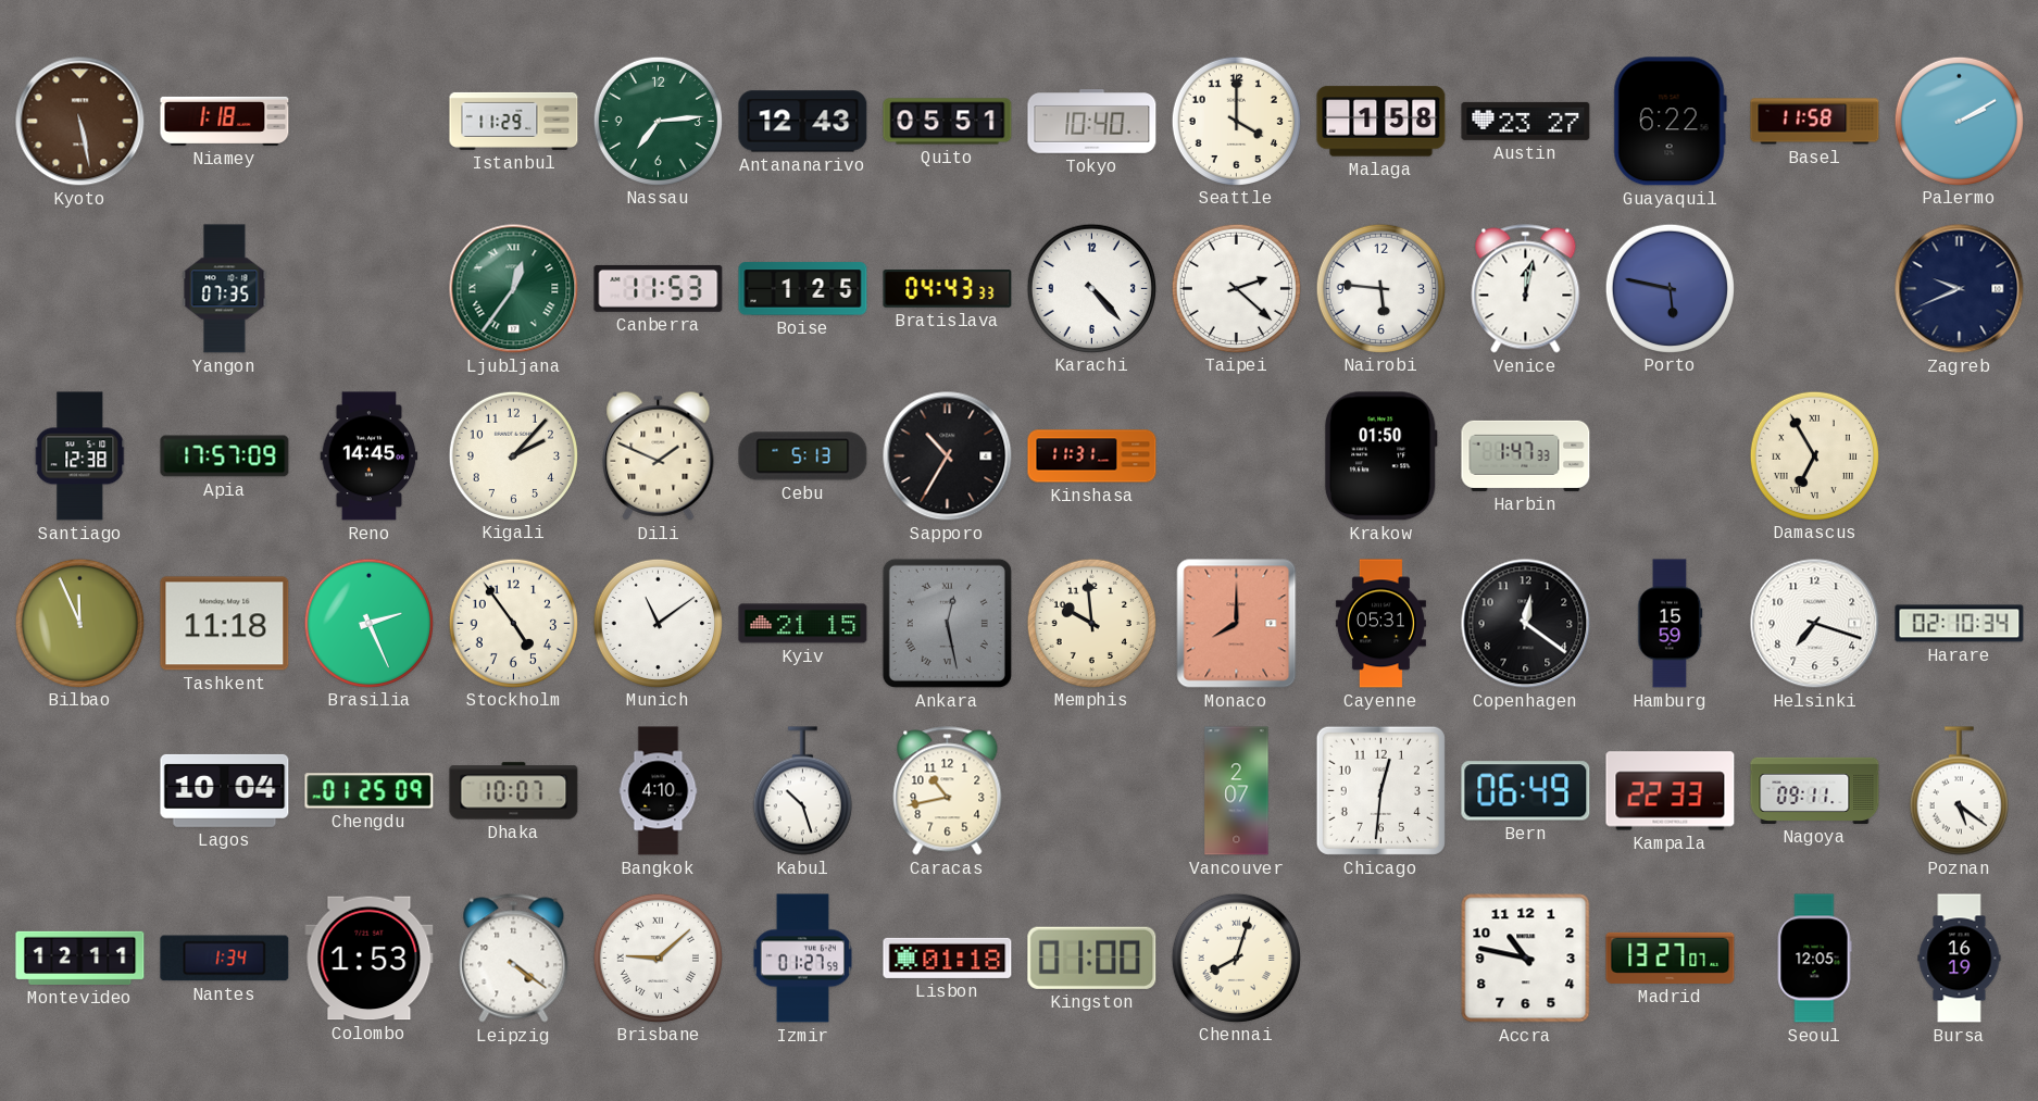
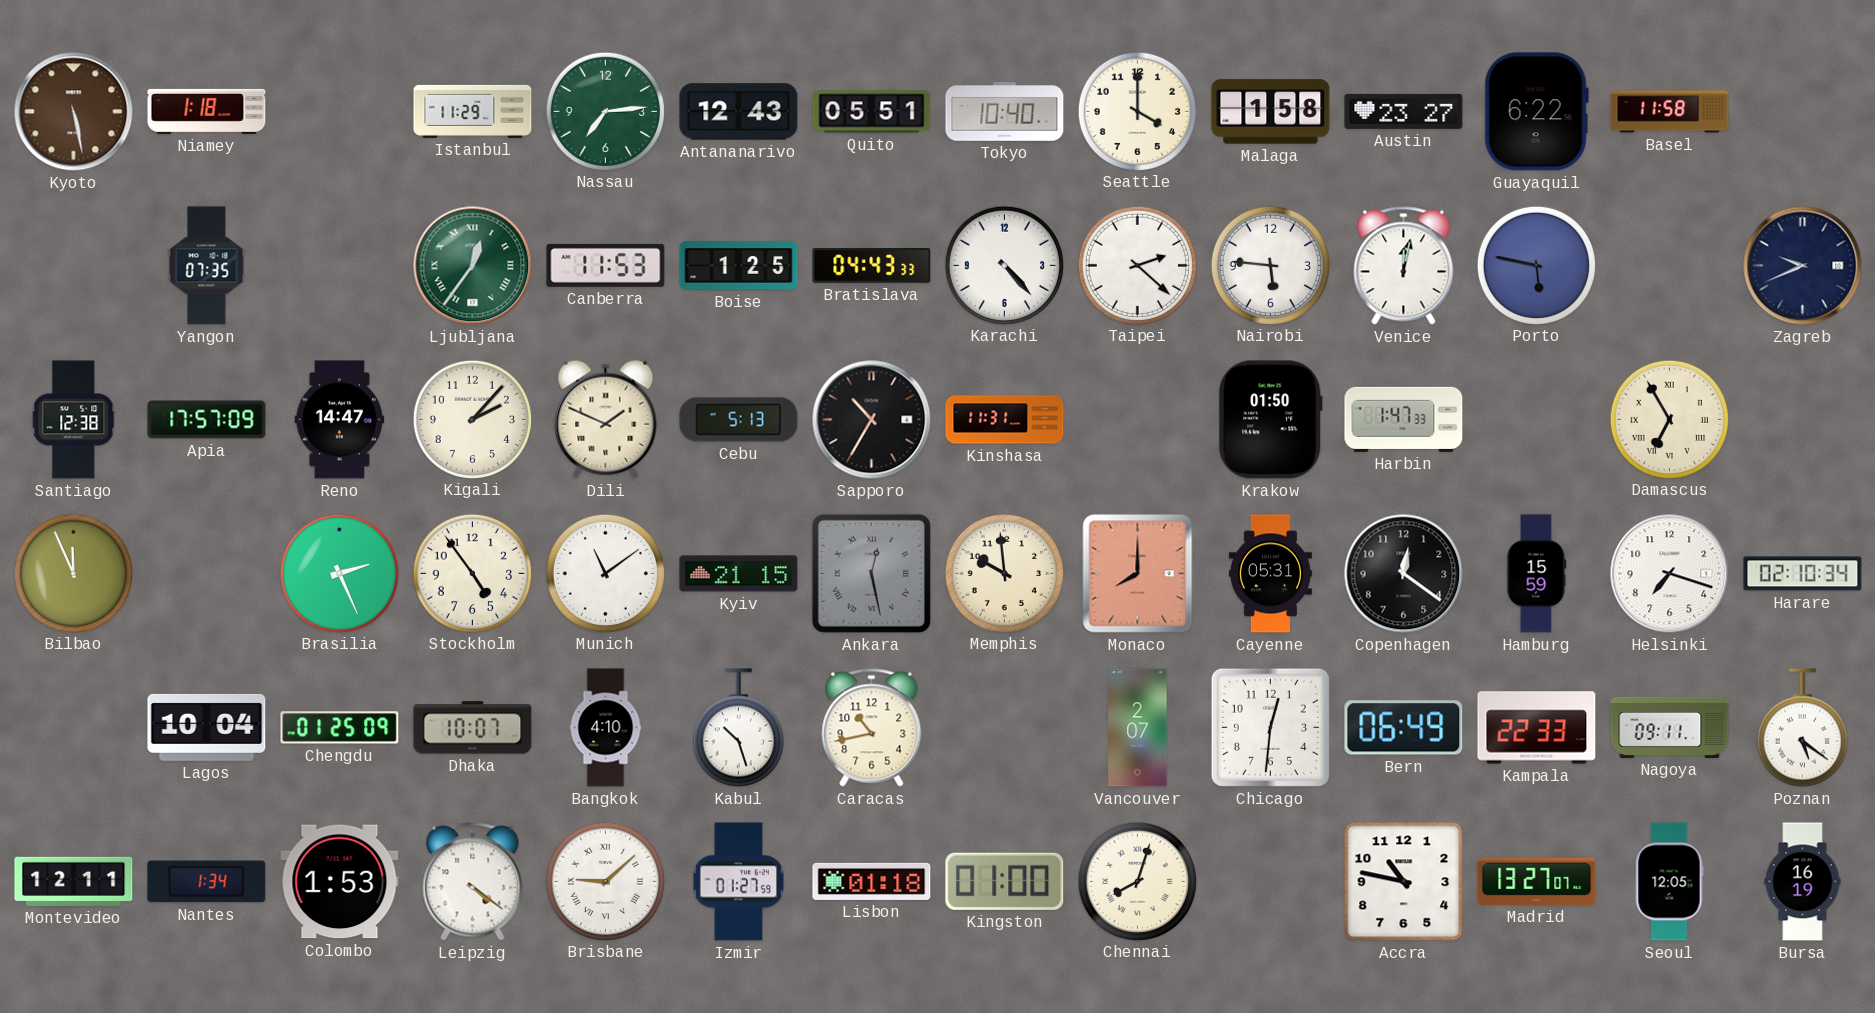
Palermo: 2:10 -> none (1959, 121)
Reno: 14:45 -> 14:47 (340, 420)
Tashkent: 11:18 -> none (225, 624)
